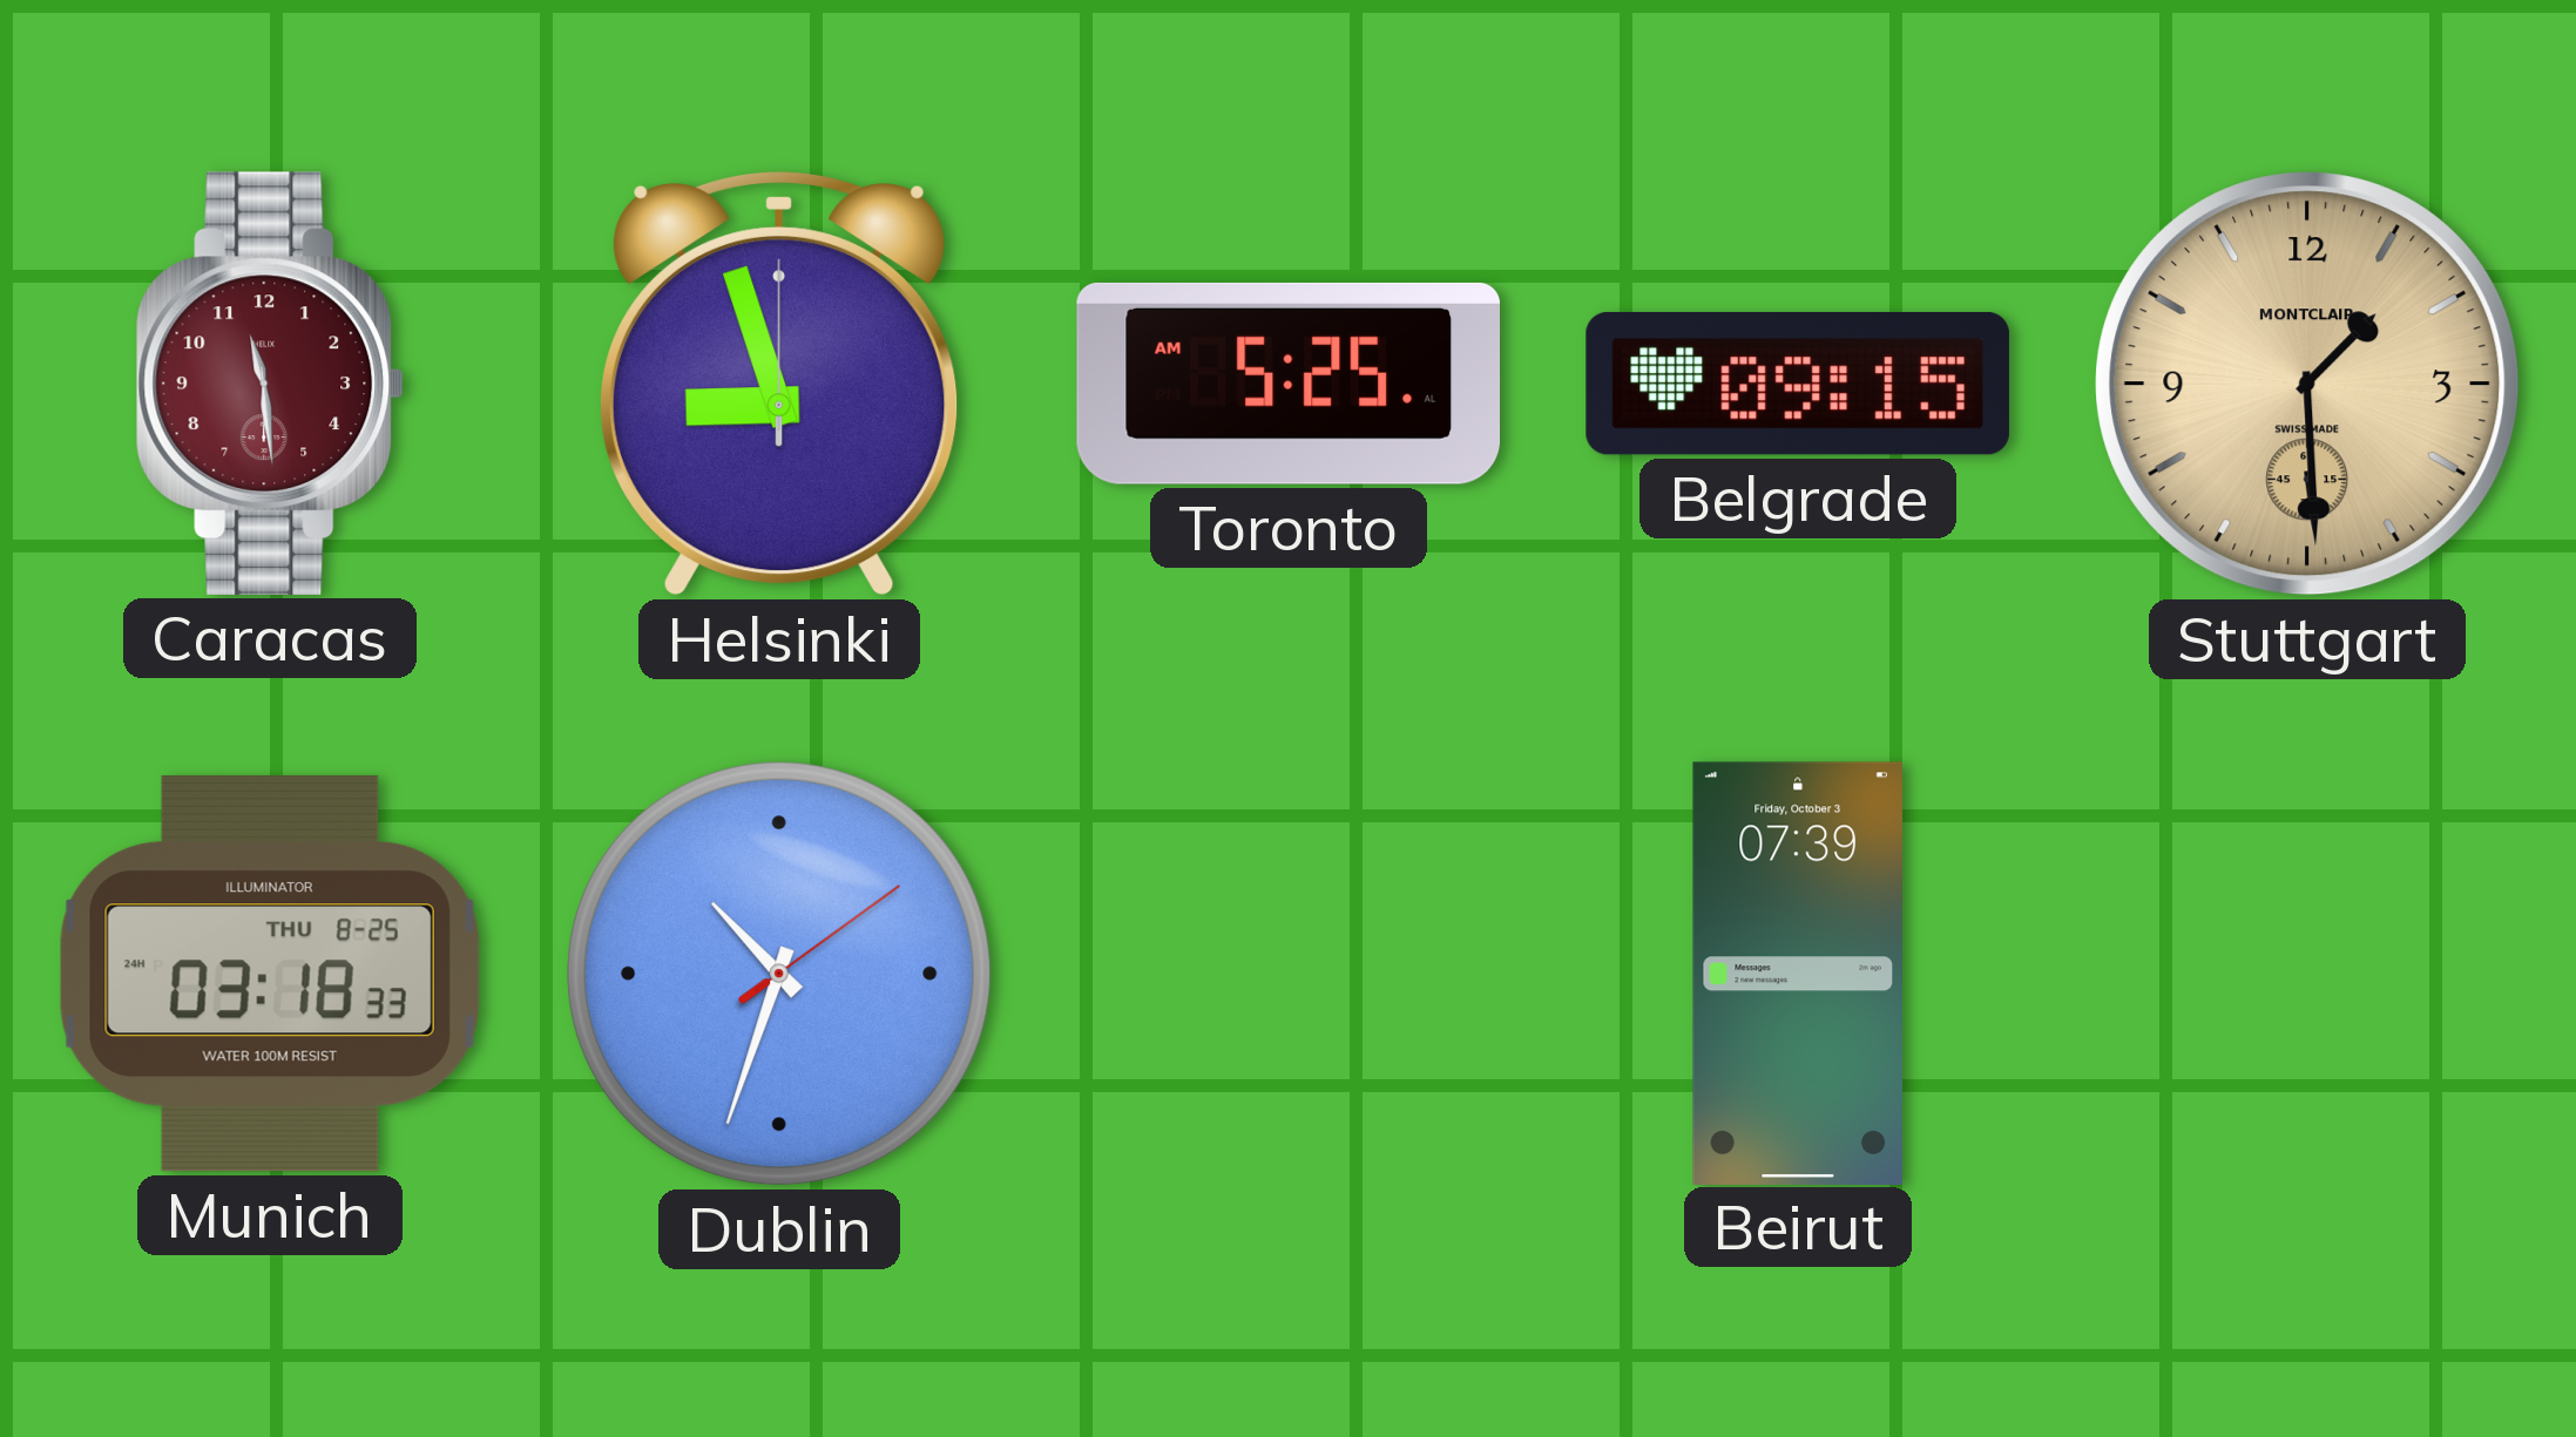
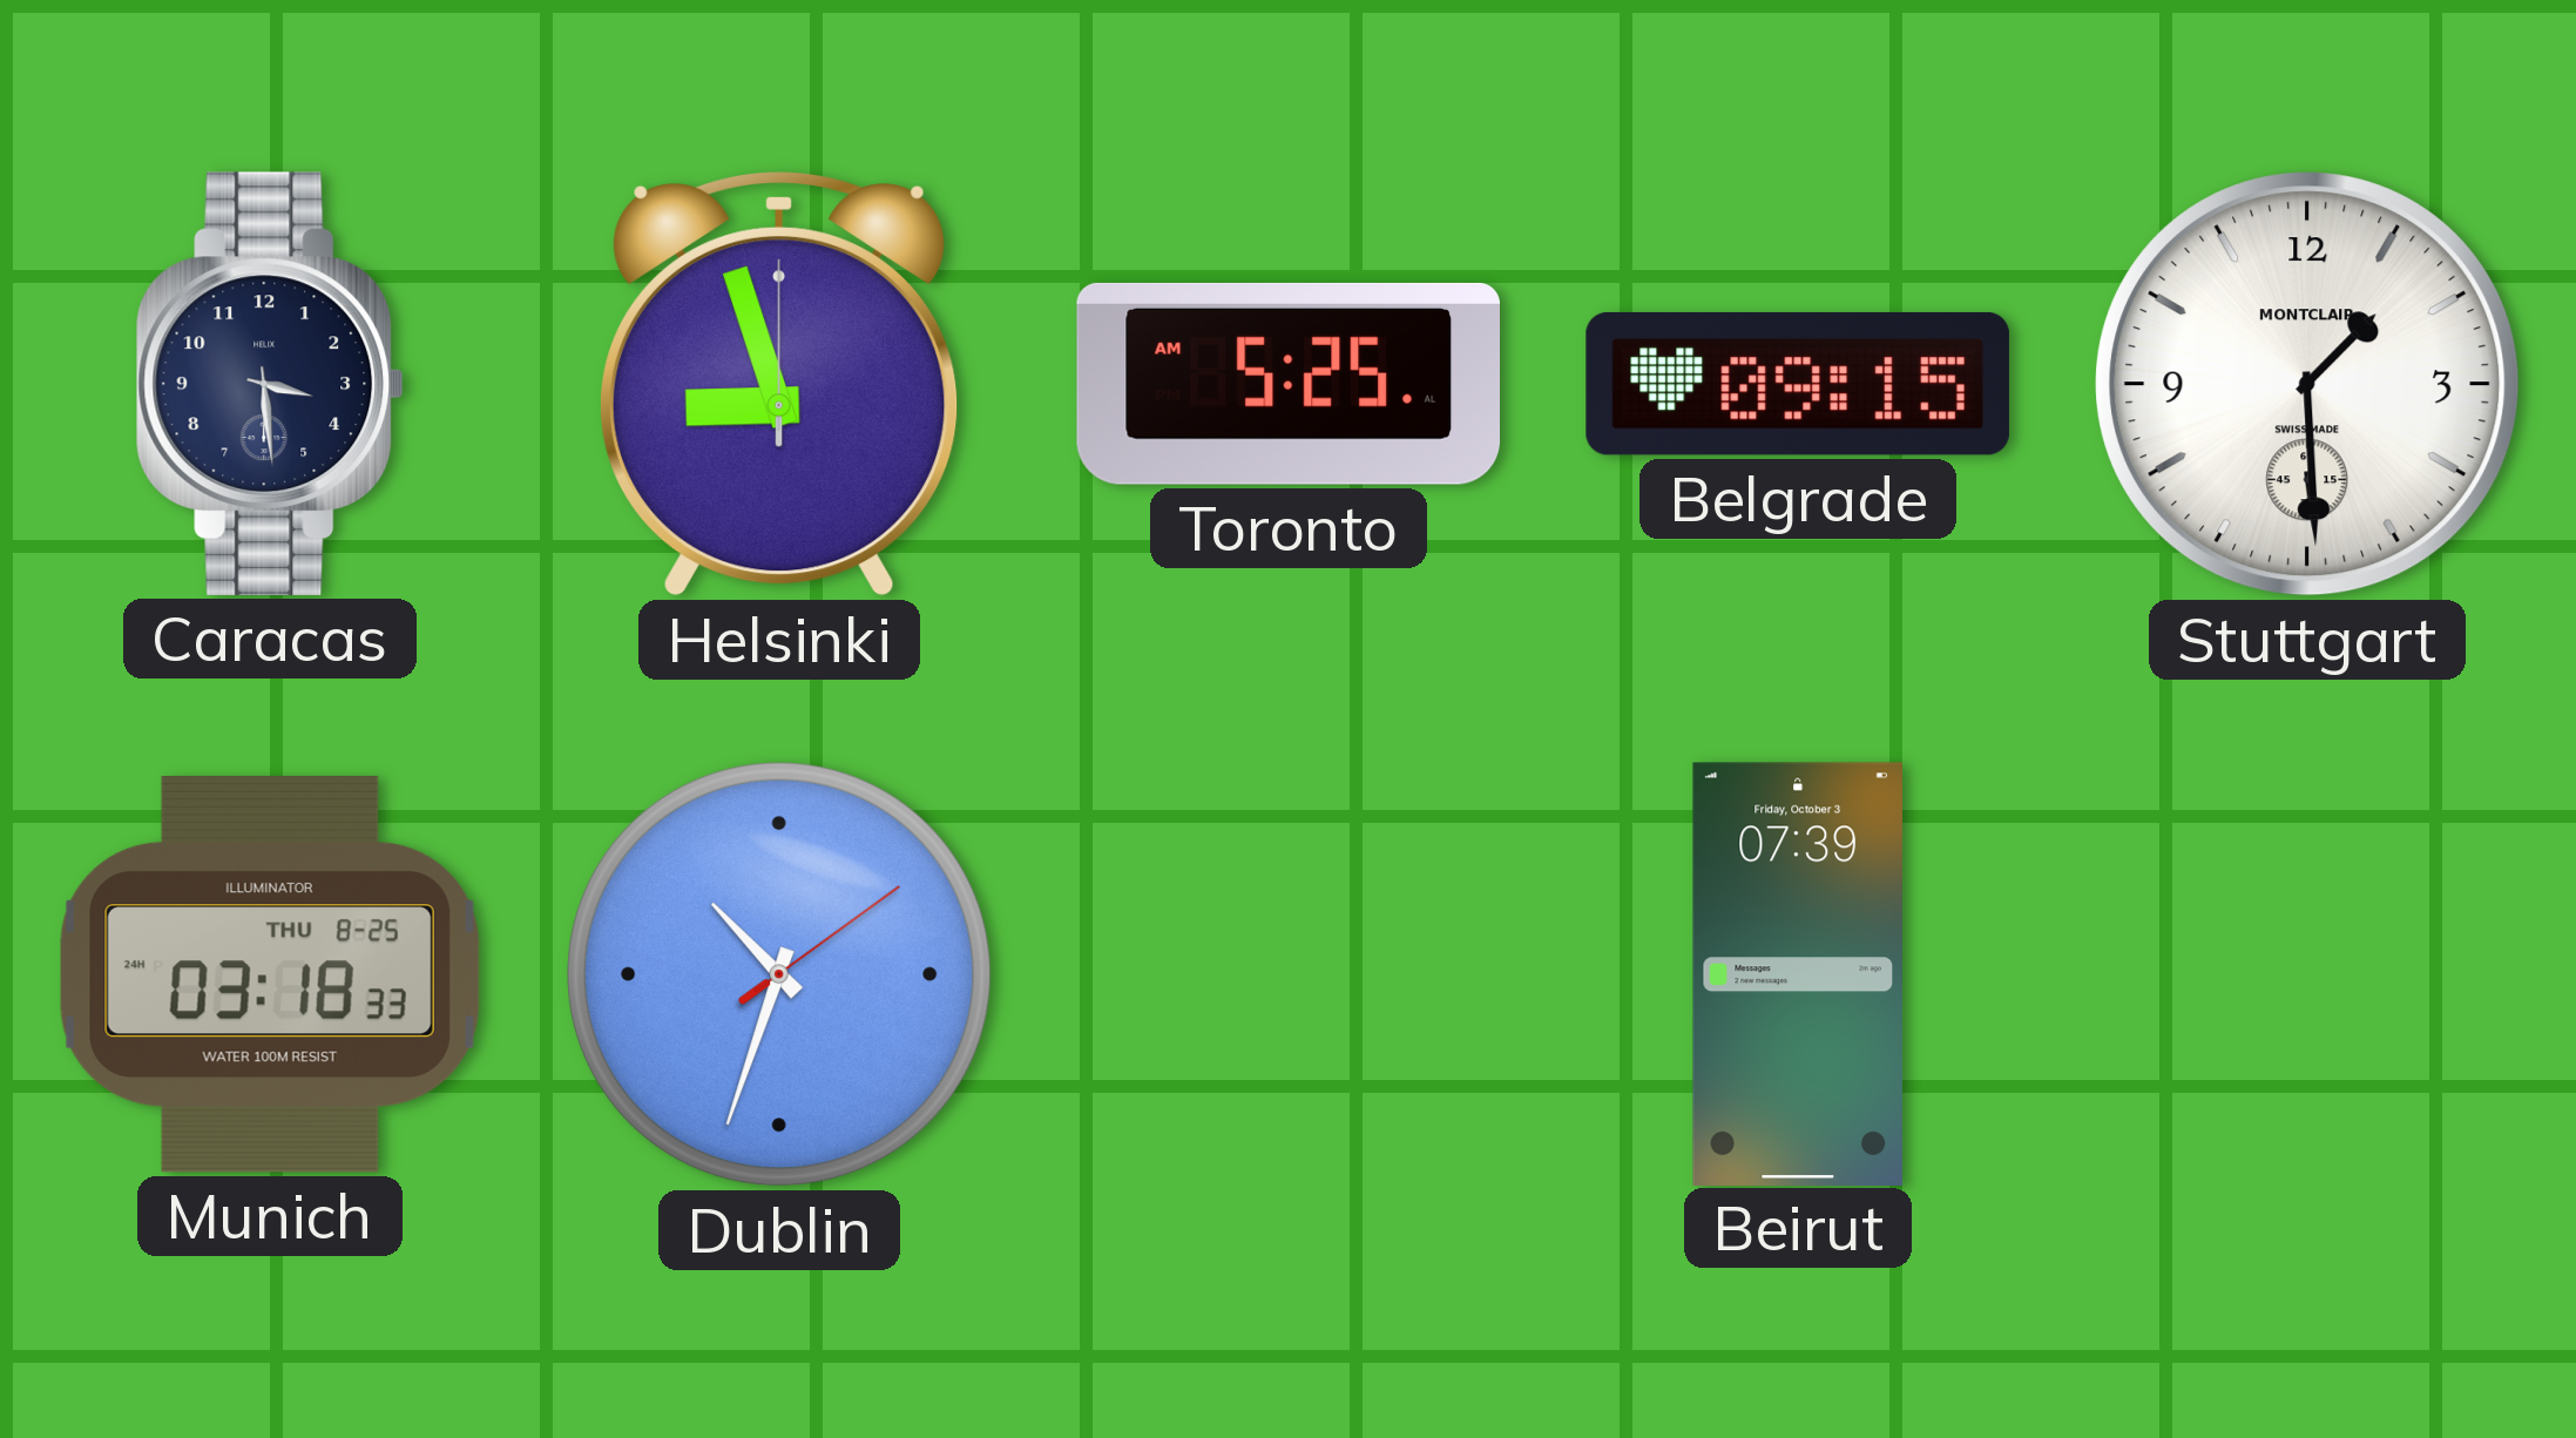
Caracas: 11:29 -> 3:29 (270, 384)
Caracas dial: burgundy -> navy (270, 384)
Stuttgart dial: champagne -> white (2307, 384)
